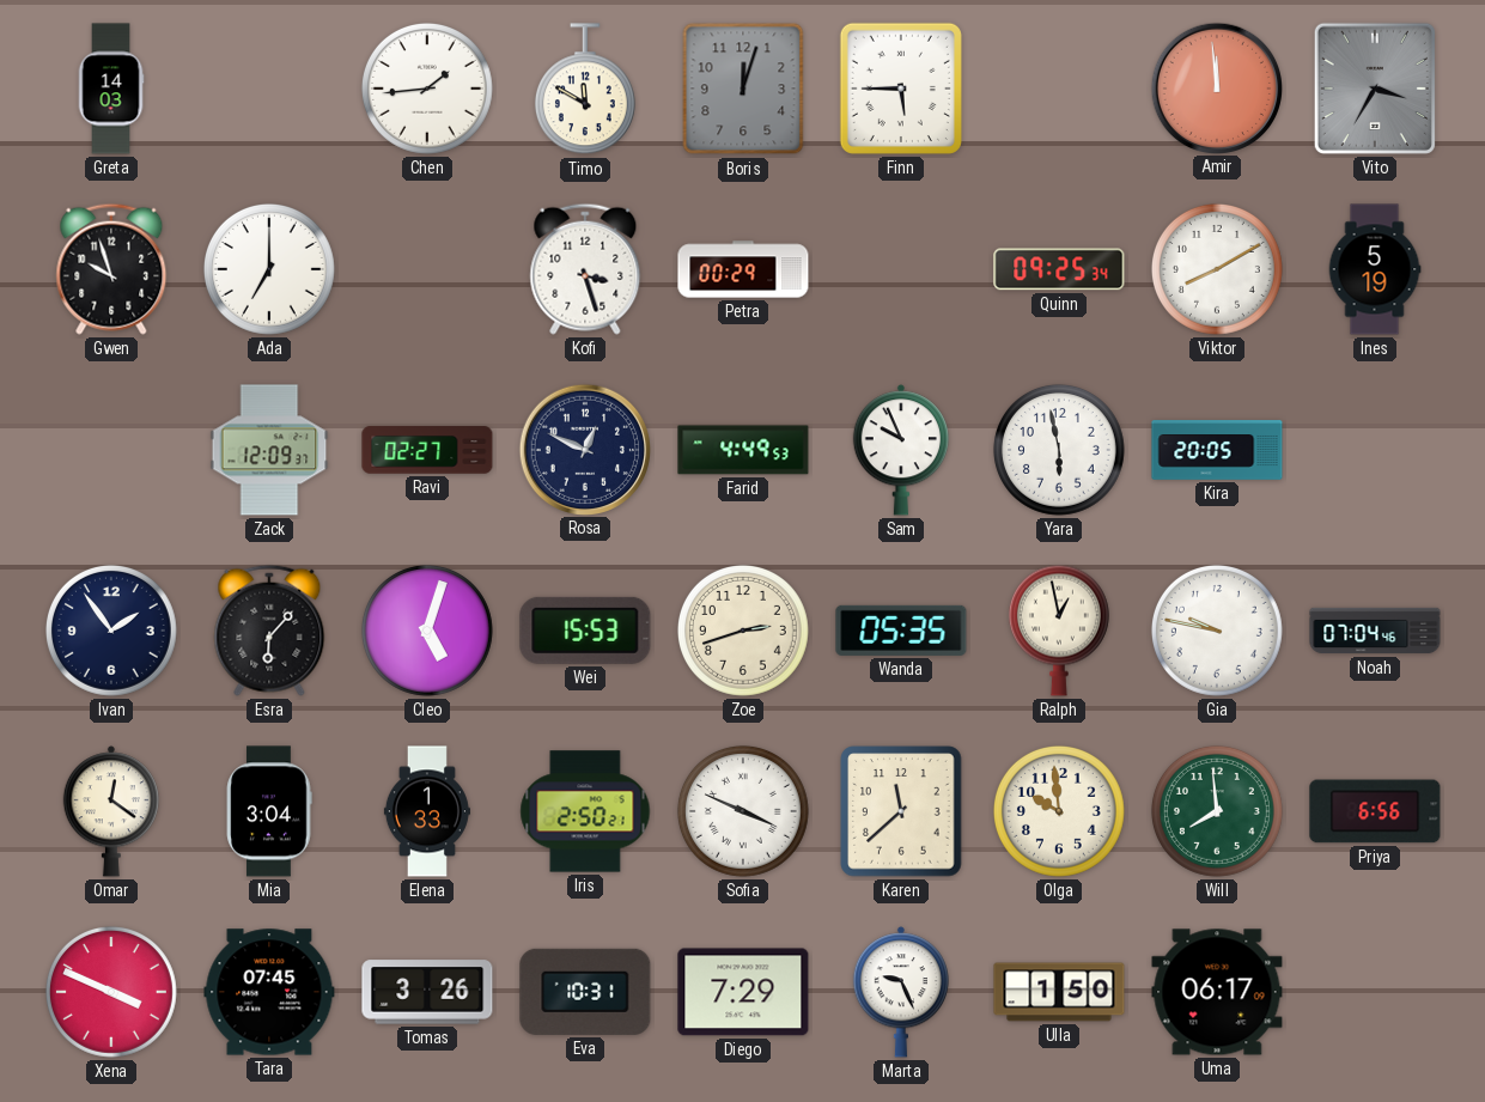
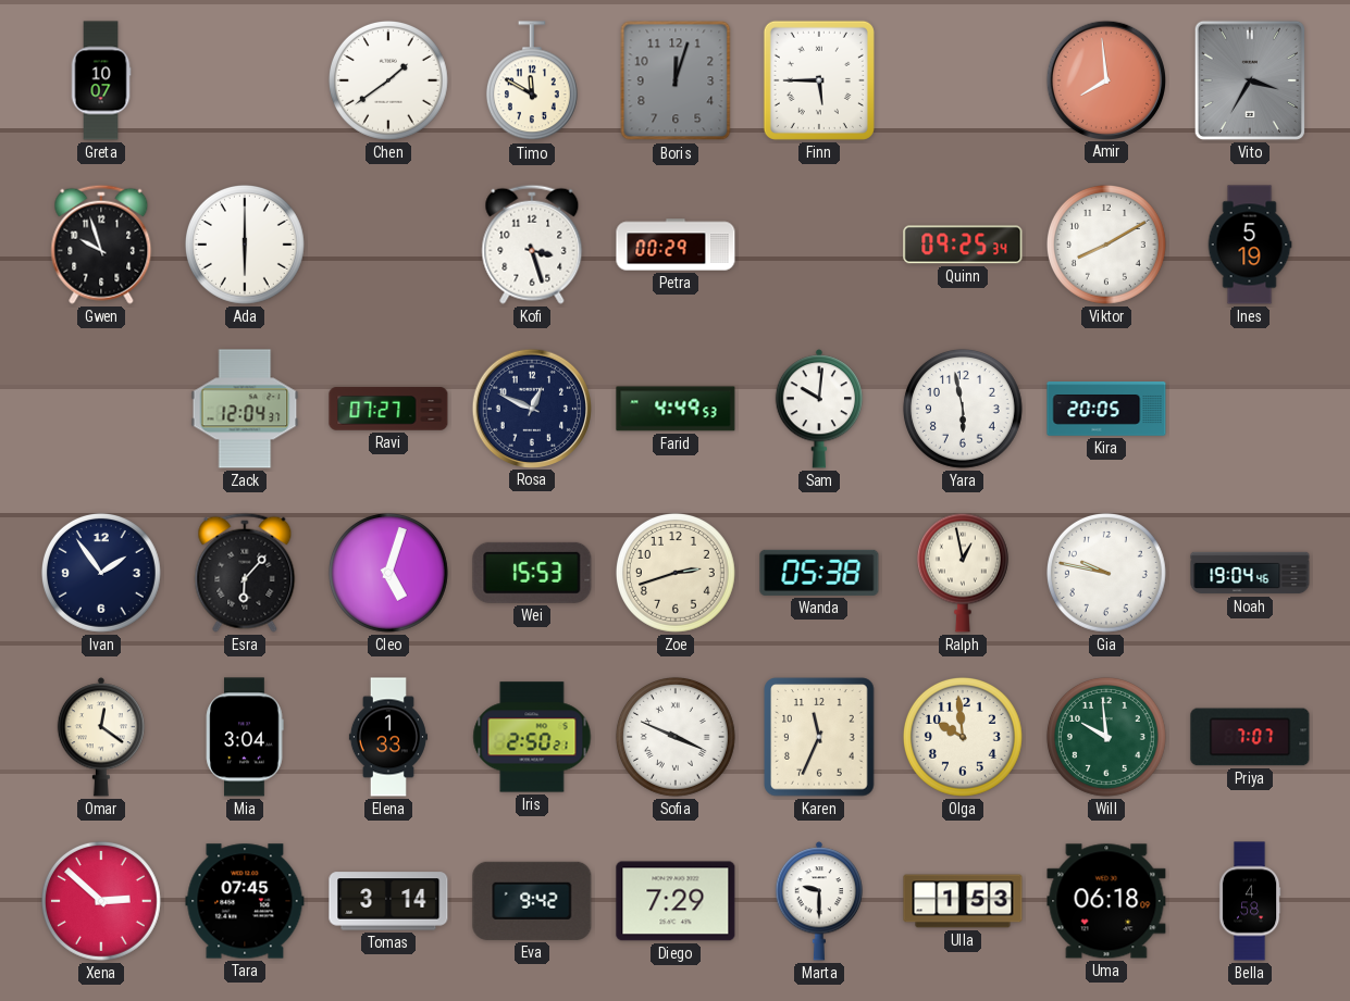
Greta: 14:03 -> 10:07 (101, 80)
Chen: 1:44 -> 1:39 (388, 80)
Amir: 11:59 -> 7:59 (1105, 79)
Ada: 7:00 -> 6:00 (245, 245)
Zack: 12:09 -> 12:04 (245, 409)
Ravi: 02:27 -> 07:27 (388, 409)
Sam: 9:56 -> 10:01 (818, 409)
Wanda: 05:35 -> 05:38 (819, 573)
Noah: 07:04 -> 19:04 (1250, 573)
Karen: 11:38 -> 11:34 (819, 737)
Will: 7:59 -> 9:59 (1106, 737)
Priya: 6:56 -> 7:07 (1250, 737)
Xena: 3:49 -> 2:52 (101, 901)
Tomas: 3:26 -> 3:14 (388, 901)
Eva: 10:31 -> 9:42 (532, 901)
Marta: 9:26 -> 9:30 (818, 901)
Ulla: 1:50 -> 1:53 (963, 901)
Uma: 06:17 -> 06:18 (1106, 901)
Bella: none -> 4:58 (1250, 901)
